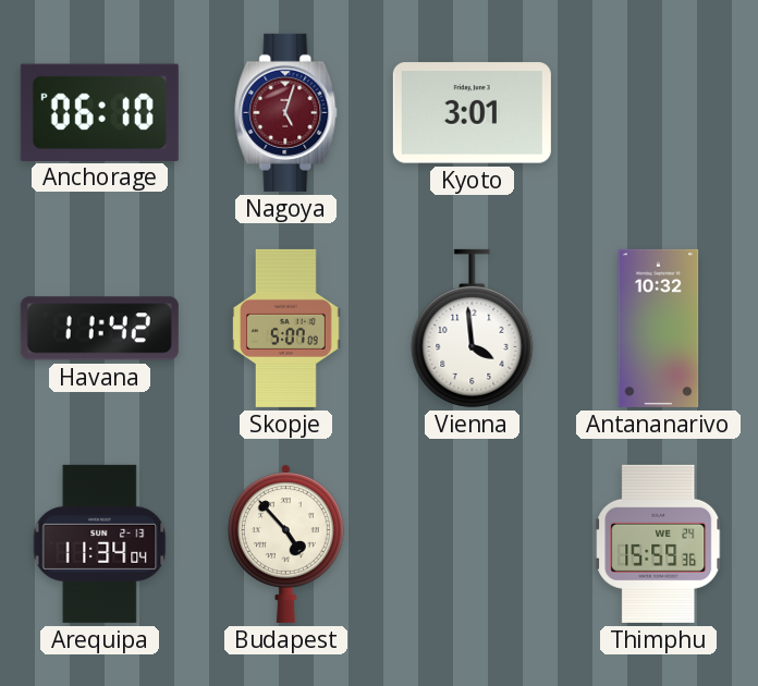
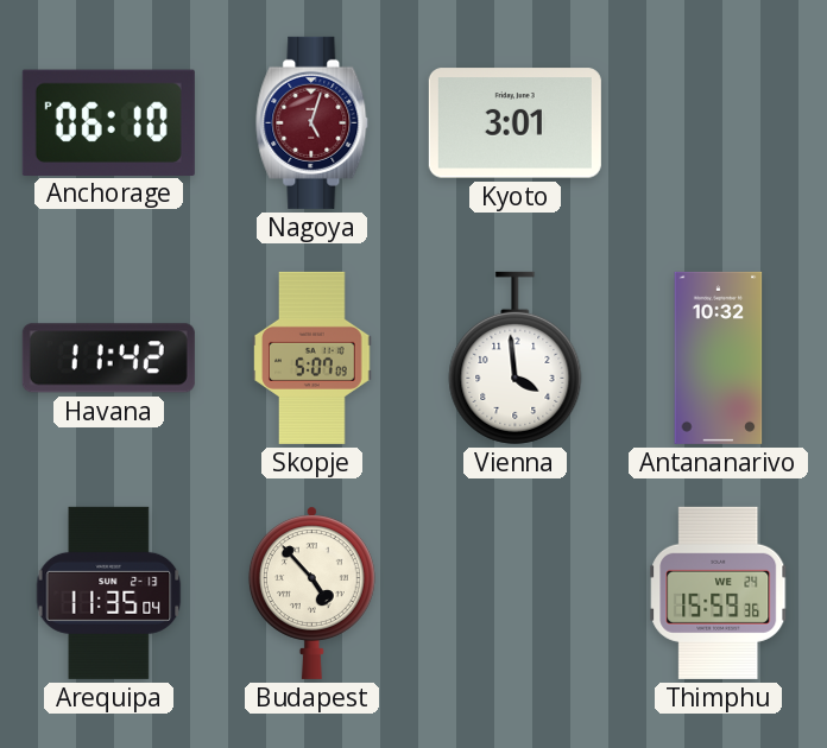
Arequipa: 11:34 -> 11:35 (109, 592)
